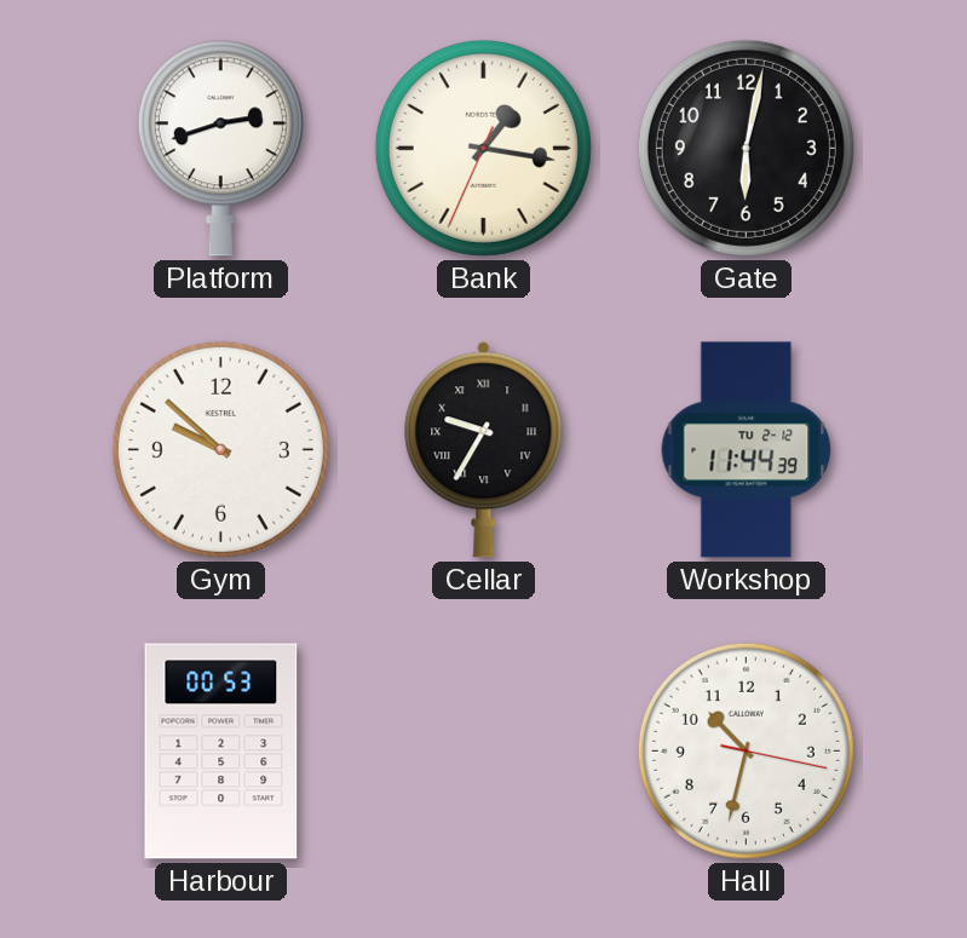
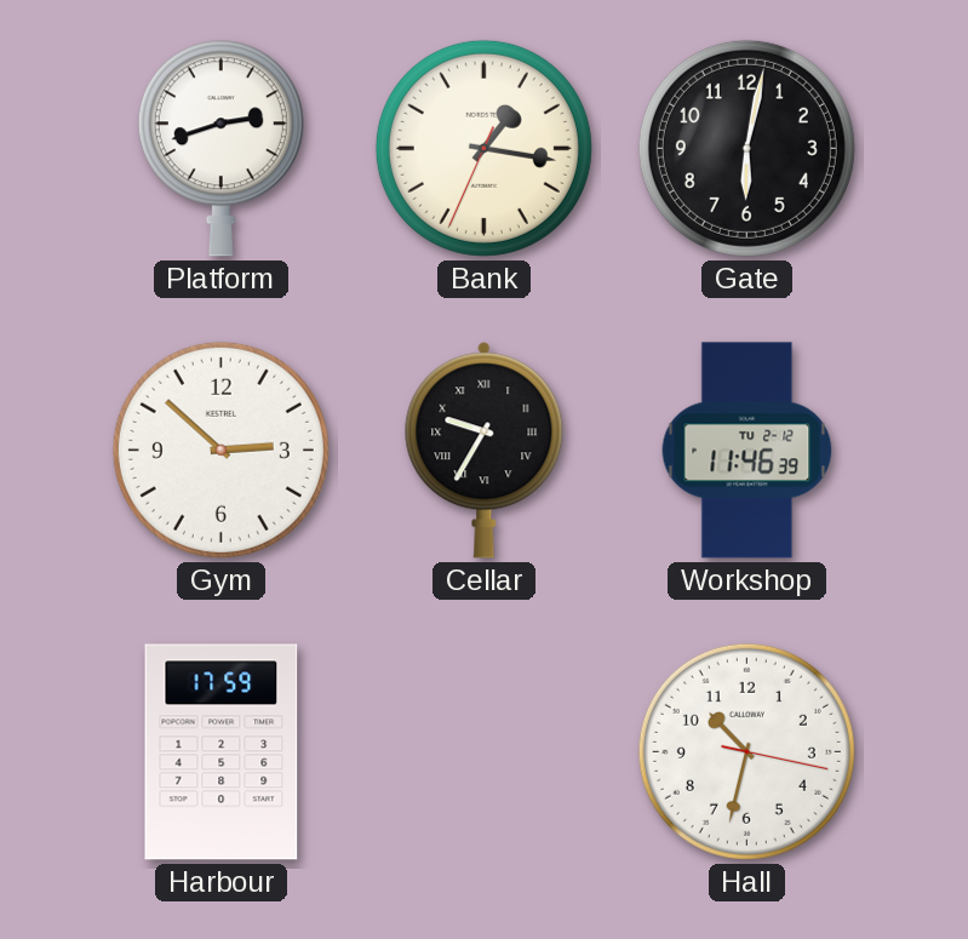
Gym: 9:52 -> 2:52 (220, 450)
Workshop: 11:44 -> 11:46 (748, 451)
Harbour: 00:53 -> 17:59 (222, 752)
